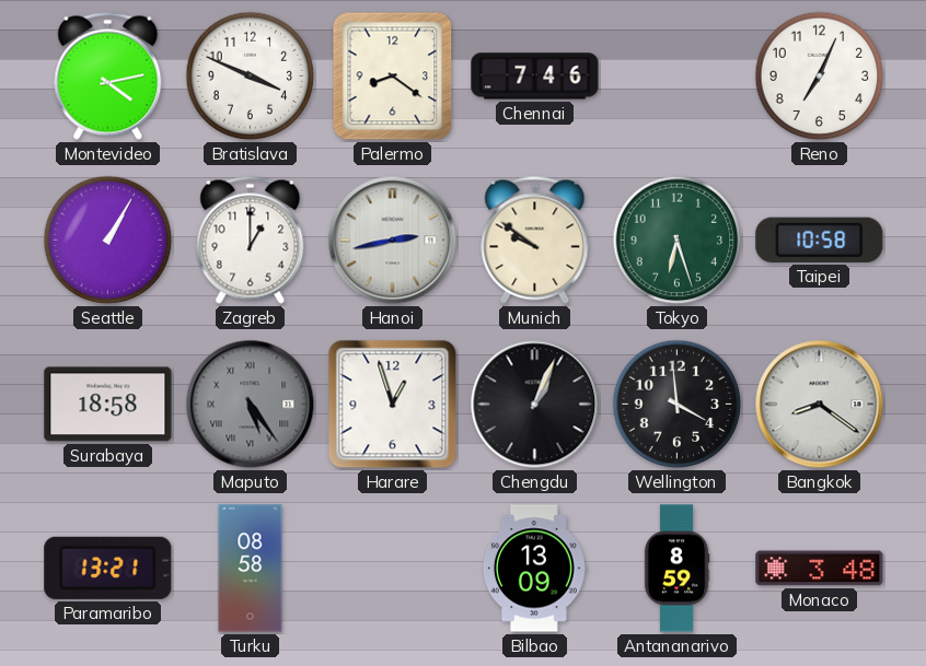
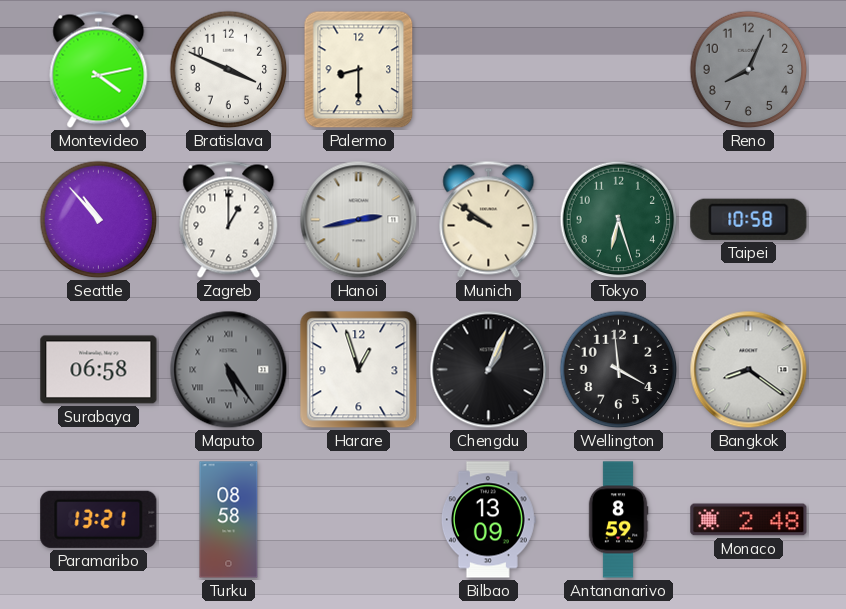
Palermo: 8:21 -> 8:30 (359, 70)
Chennai: 7:46 -> none (535, 77)
Reno: 7:04 -> 8:04 (749, 70)
Reno dial: white -> grey (749, 70)
Seattle: 1:05 -> 10:53 (99, 220)
Surabaya: 18:58 -> 06:58 (99, 370)
Monaco: 3:48 -> 2:48 (749, 520)
